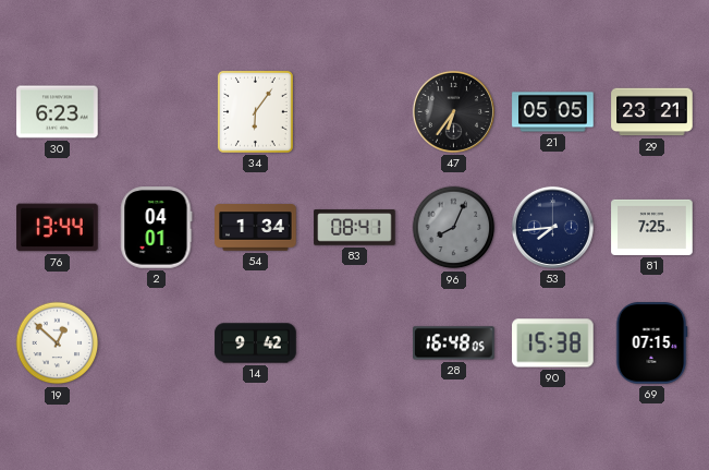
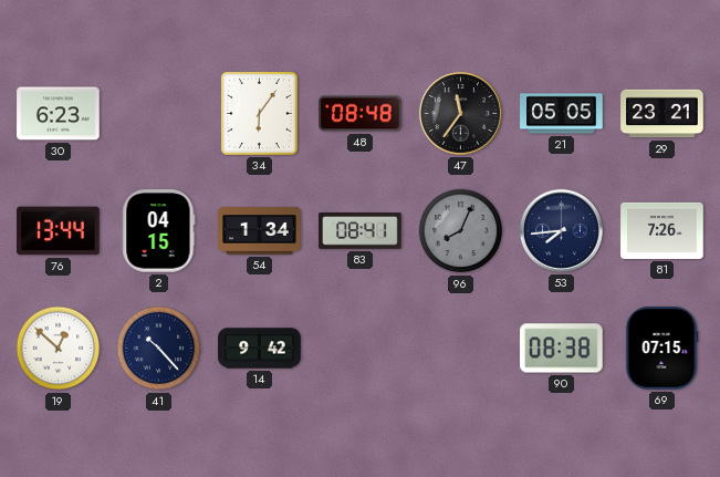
48: none -> 08:48 (361, 114)
47: 6:36 -> 11:36 (460, 113)
2: 04:01 -> 04:15 (159, 231)
81: 7:25 -> 7:26 (662, 230)
41: none -> 10:23 (159, 349)
28: 16:48 -> none (454, 344)
90: 15:38 -> 08:38 (562, 349)
